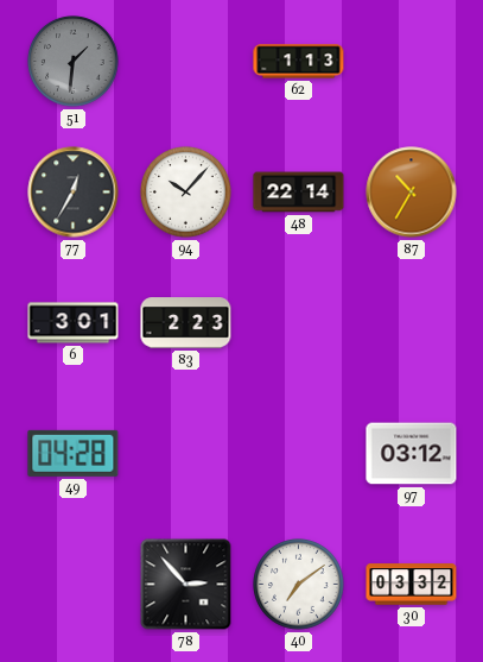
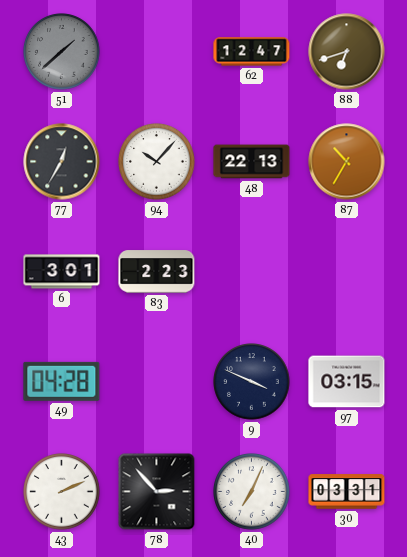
51: 1:31 -> 1:38 (62, 52)
62: 1:13 -> 12:47 (252, 52)
88: none -> 6:42 (347, 52)
48: 22:14 -> 22:13 (252, 162)
9: none -> 3:49 (252, 382)
97: 03:12 -> 03:15 (347, 382)
43: none -> 2:11 (62, 492)
40: 7:09 -> 7:04 (252, 492)
30: 03:32 -> 03:31 (347, 492)
